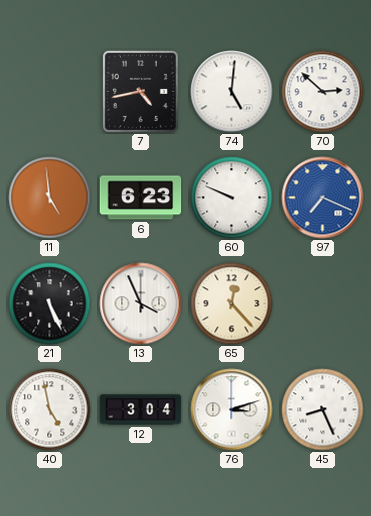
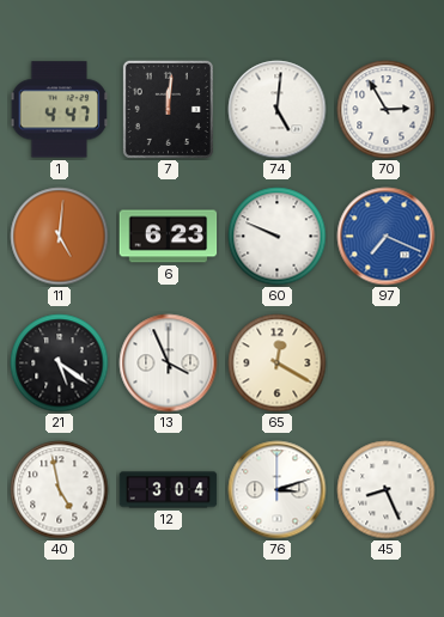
1: none -> 4:47 (59, 110)
7: 4:43 -> 12:01 (168, 109)
70: 2:52 -> 2:55 (387, 110)
11: 4:59 -> 5:01 (60, 237)
21: 5:26 -> 5:21 (60, 364)
65: 12:23 -> 12:20 (278, 364)
